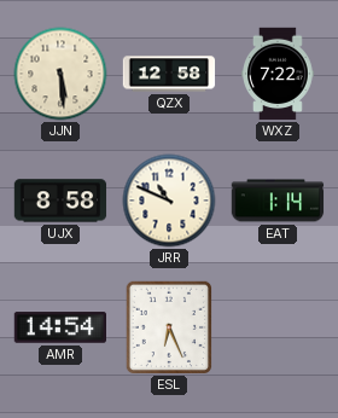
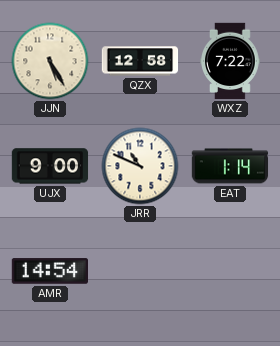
JJN: 5:29 -> 5:25 (50, 61)
UJX: 8:58 -> 9:00 (50, 166)
ESL: 6:26 -> none (168, 327)
